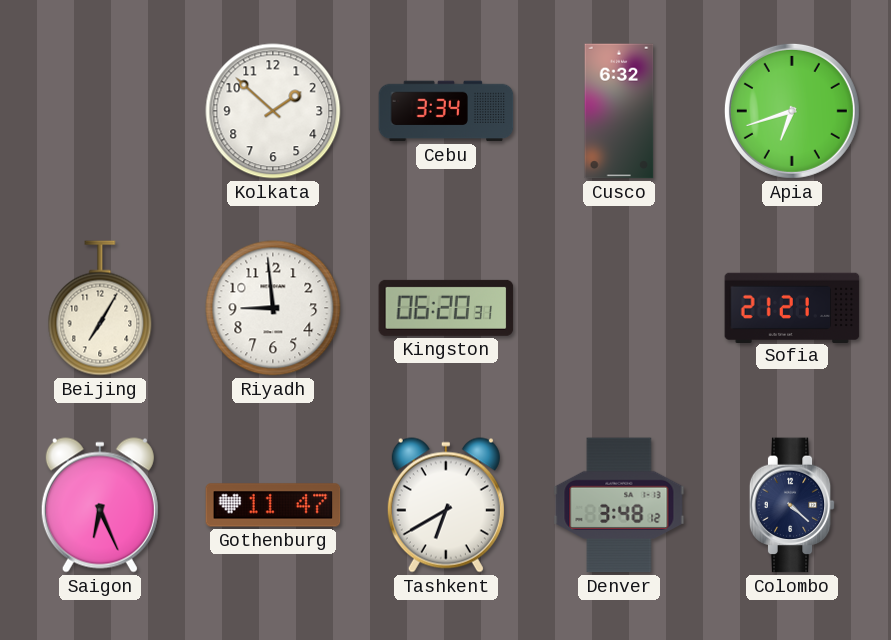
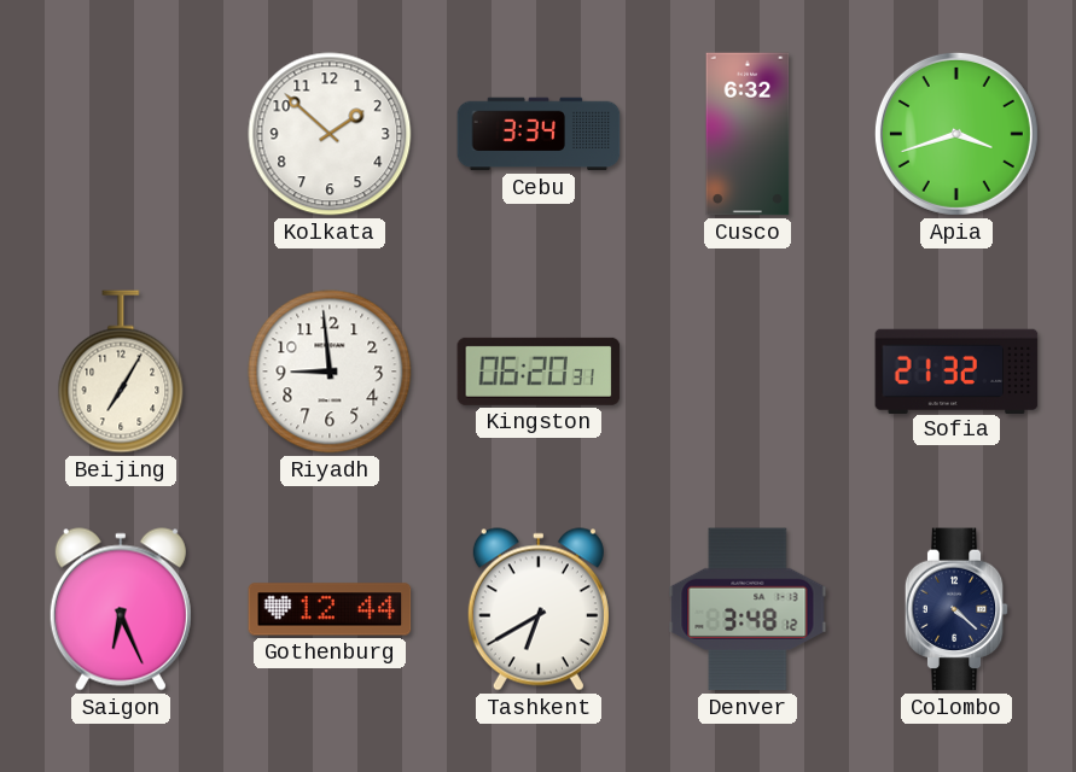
Apia: 6:42 -> 3:42 (956, 134)
Sofia: 21:21 -> 21:32 (956, 370)
Gothenburg: 11:47 -> 12:44 (330, 609)
